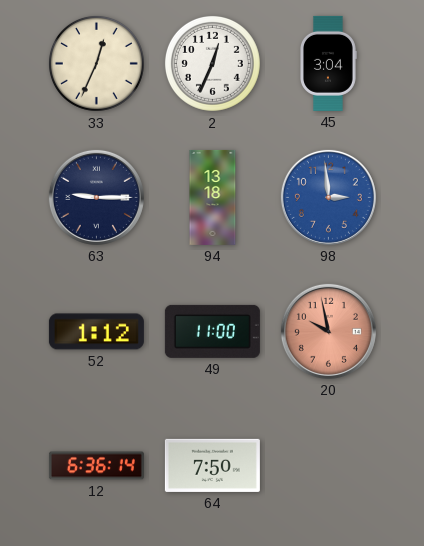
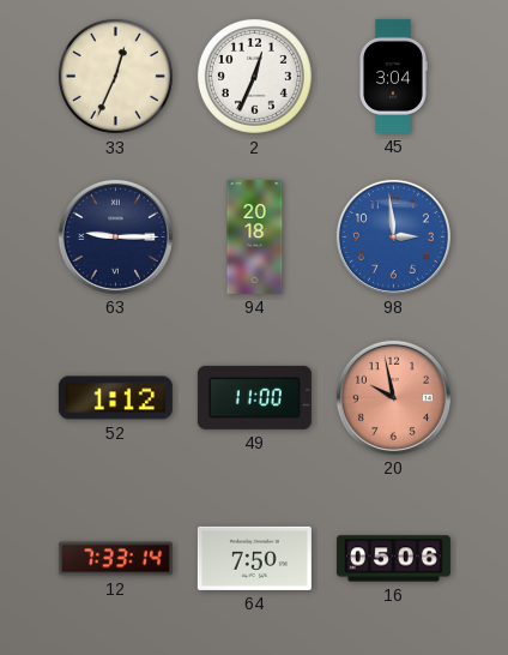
94: 13:18 -> 20:18 (255, 236)
12: 6:36 -> 7:33 (115, 559)
16: none -> 05:06 (393, 559)
